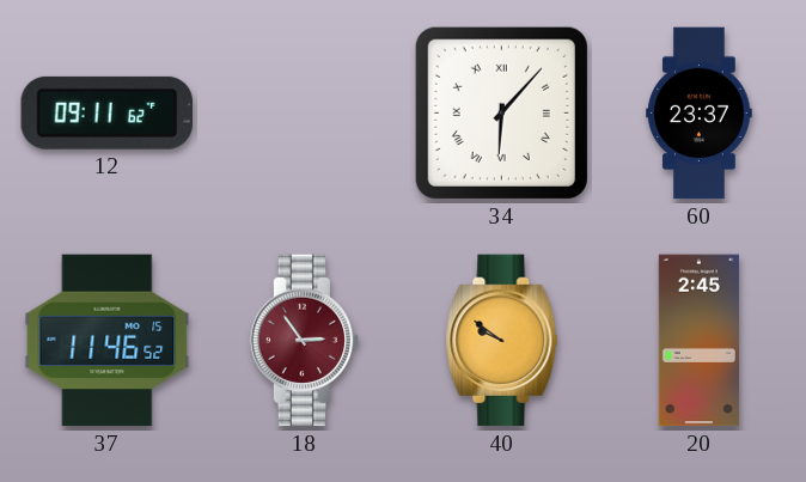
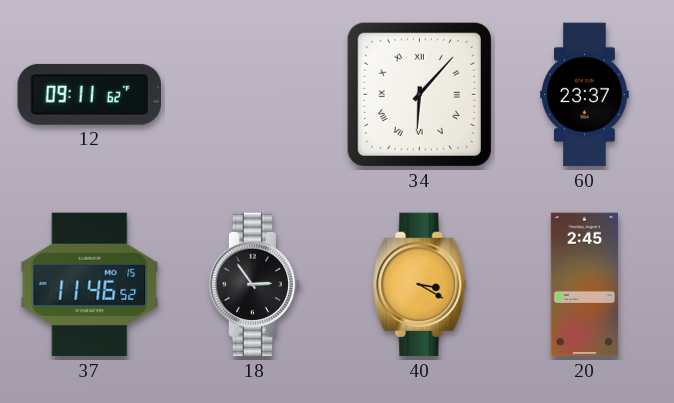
18 dial: burgundy -> black (255, 285)
40: 9:51 -> 3:20 (420, 285)
